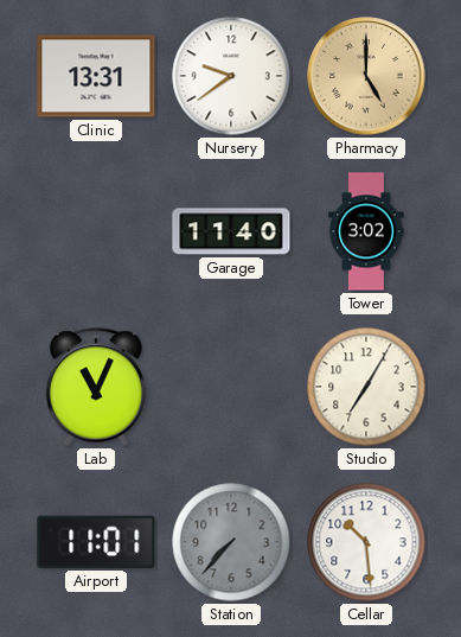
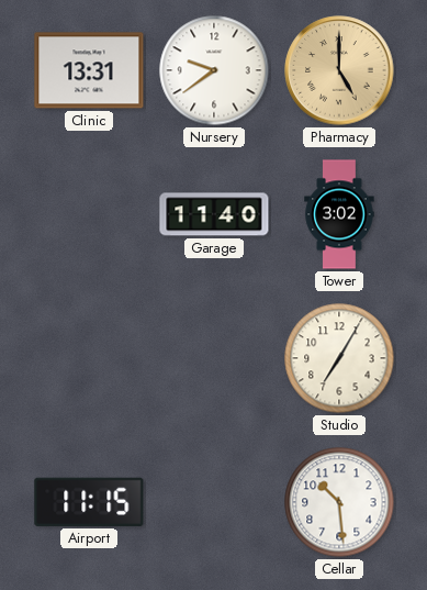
Lab: 11:04 -> none (96, 387)
Airport: 11:01 -> 11:15 (89, 502)
Station: 7:37 -> none (231, 542)
